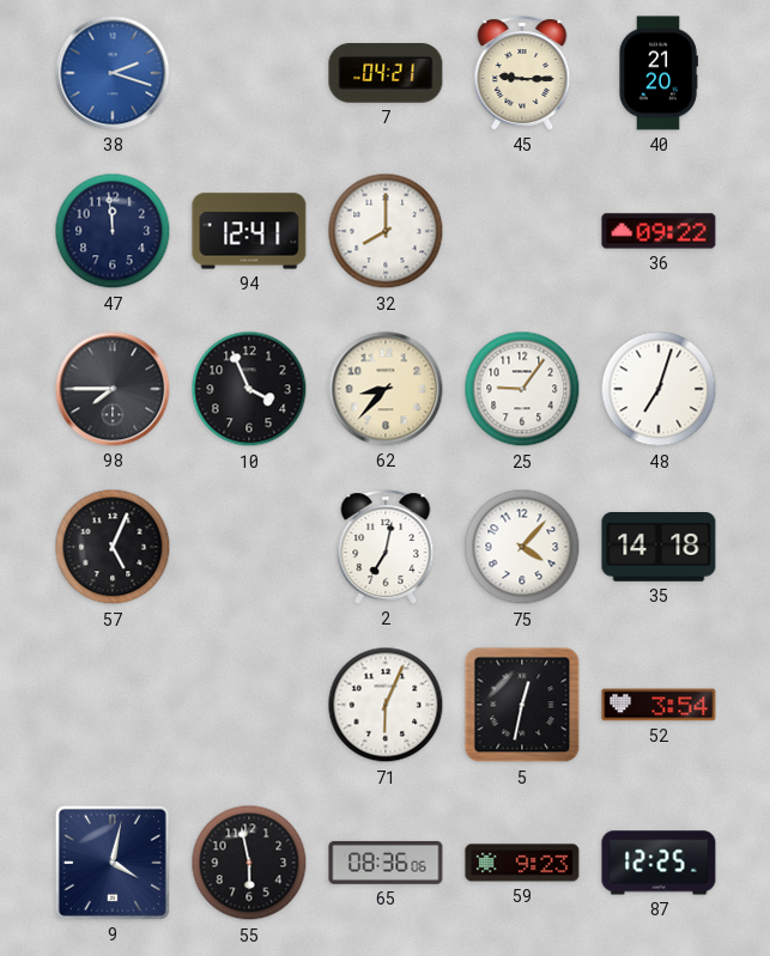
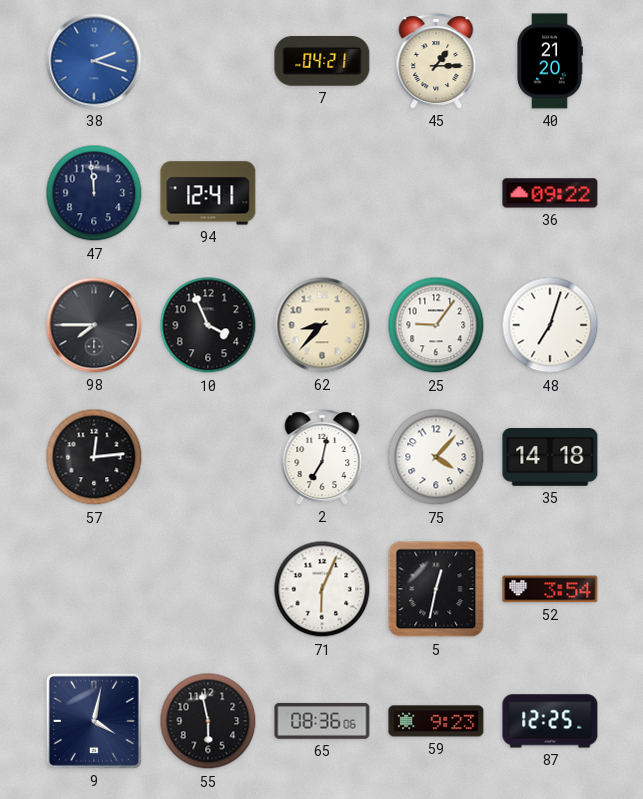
45: 9:15 -> 1:15 (436, 61)
32: 8:00 -> none (386, 231)
57: 5:04 -> 12:14 (94, 457)
